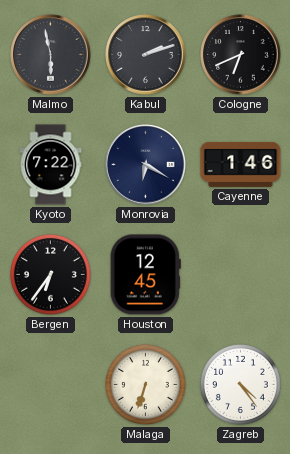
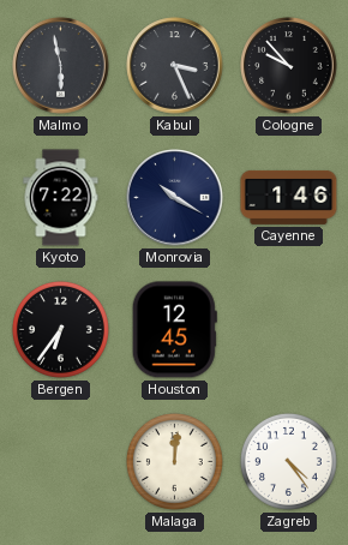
Kabul: 2:12 -> 3:26 (175, 66)
Cologne: 6:41 -> 9:53 (289, 66)
Monrovia: 6:20 -> 10:20 (175, 198)
Malaga: 6:33 -> 12:01 (174, 461)
